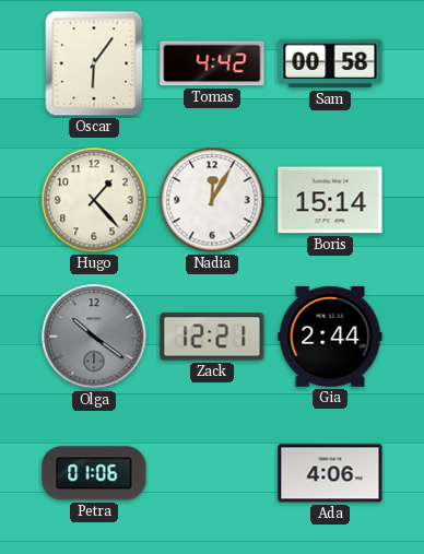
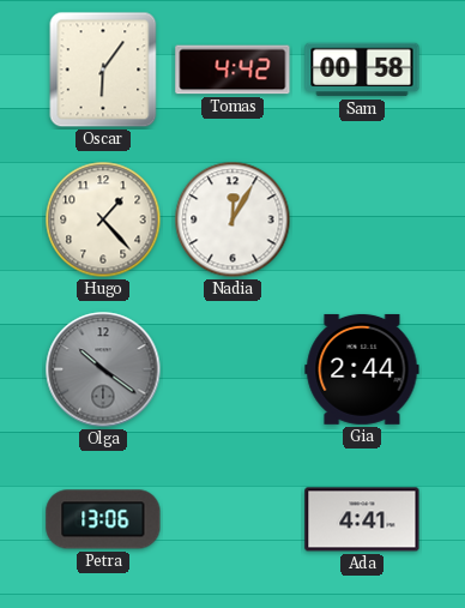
Boris: 15:14 -> none (330, 200)
Zack: 12:21 -> none (212, 337)
Petra: 01:06 -> 13:06 (103, 519)
Ada: 4:06 -> 4:41 (362, 519)
